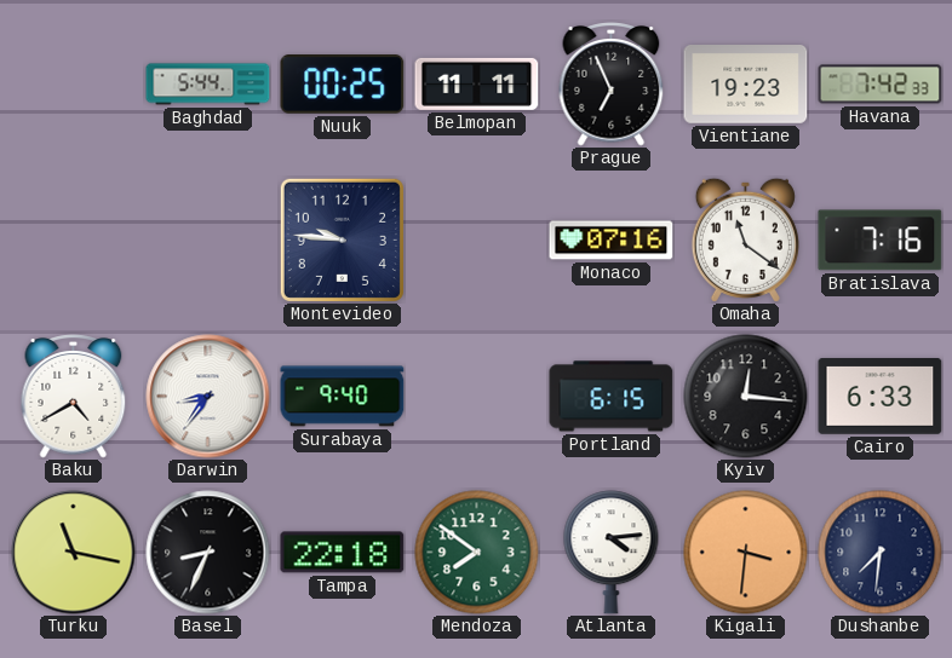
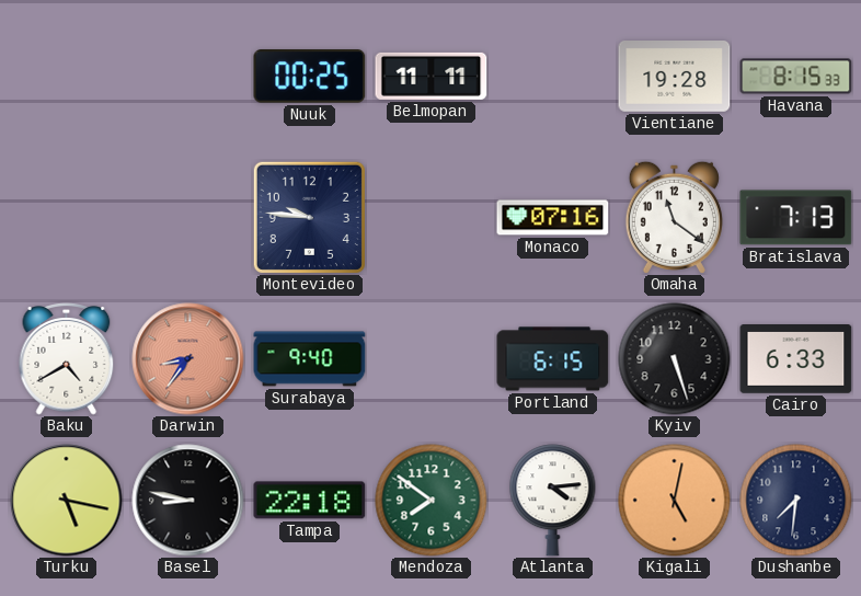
Baghdad: 5:44 -> none (208, 85)
Prague: 6:56 -> none (612, 85)
Vientiane: 19:23 -> 19:28 (675, 77)
Havana: 7:42 -> 8:15 (796, 77)
Bratislava: 7:16 -> 7:13 (796, 218)
Darwin dial: white -> salmon (188, 359)
Kyiv: 12:16 -> 5:27 (675, 359)
Turku: 11:17 -> 5:17 (67, 501)
Basel: 8:34 -> 8:47 (188, 501)
Kigali: 3:31 -> 5:02 (675, 501)
